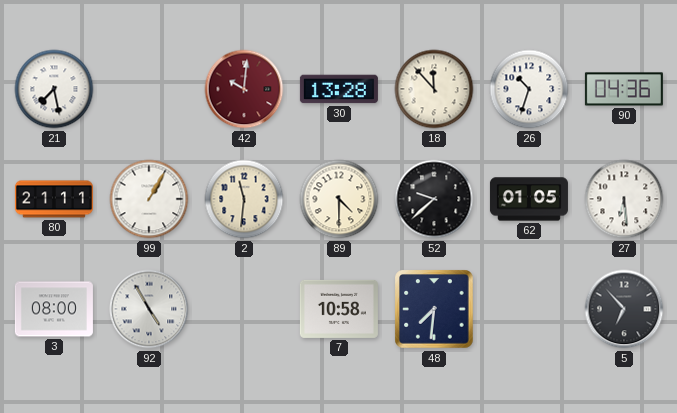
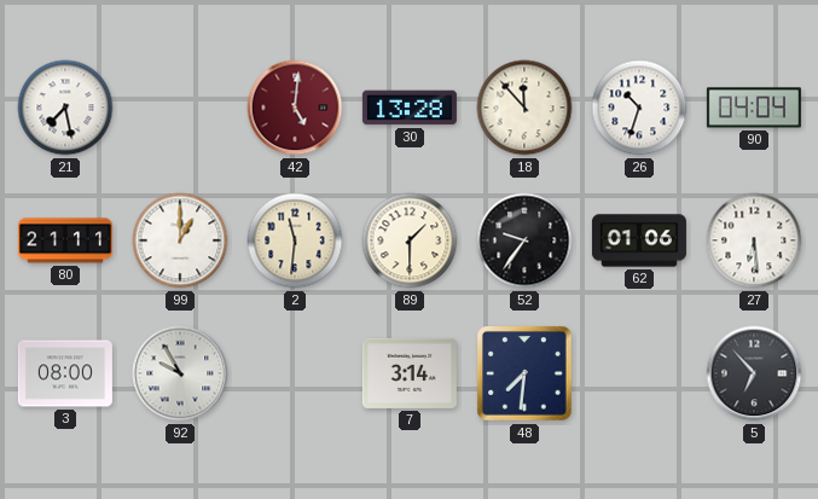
42: 10:01 -> 5:01 (295, 108)
90: 04:36 -> 04:04 (754, 108)
99: 1:05 -> 1:00 (180, 240)
89: 4:30 -> 1:30 (410, 240)
52: 9:38 -> 9:36 (524, 240)
62: 01:05 -> 01:06 (639, 240)
92: 4:55 -> 9:55 (180, 373)
7: 10:58 -> 3:14 (410, 373)
